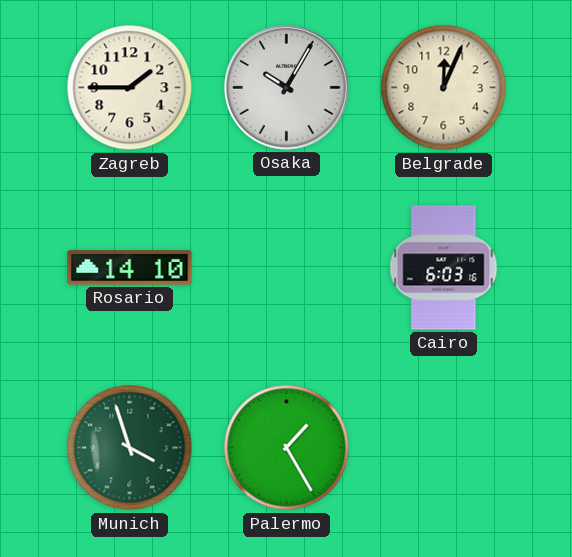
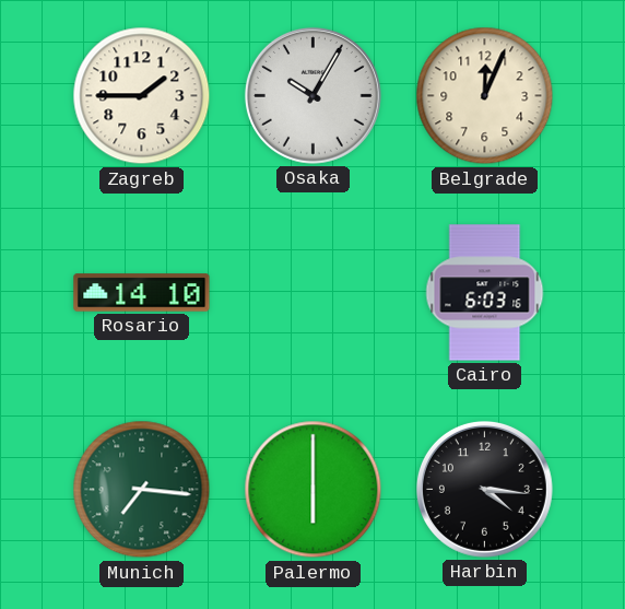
Munich: 3:57 -> 7:16 (142, 490)
Palermo: 1:25 -> 6:00 (314, 490)
Harbin: none -> 4:16 (484, 489)
